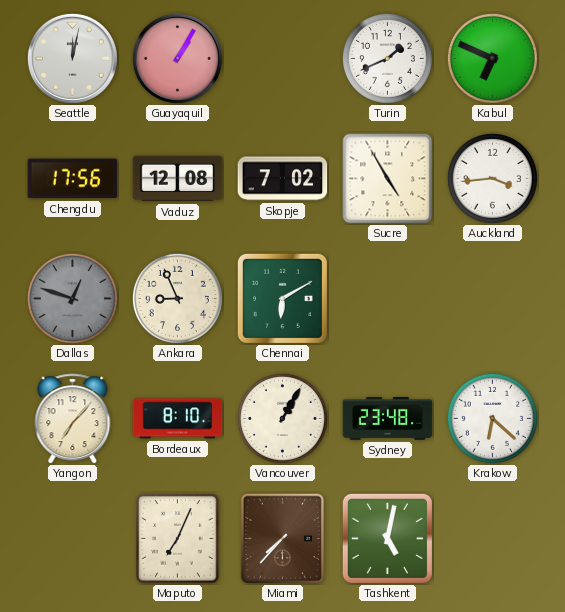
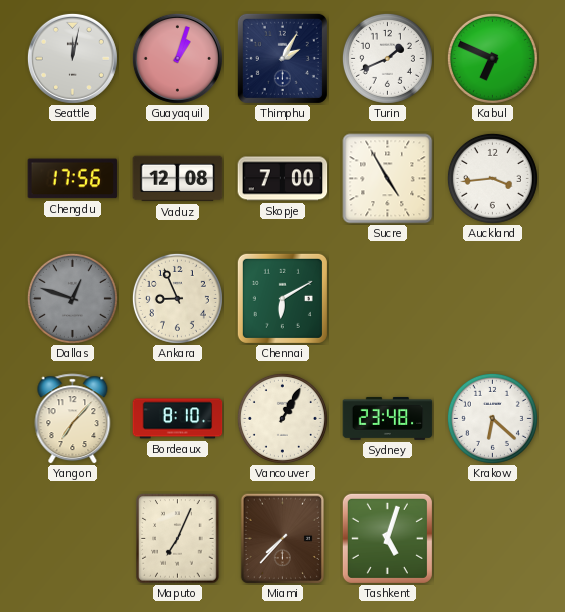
Guayaquil: 1:05 -> 1:03 (177, 58)
Thimphu: none -> 2:05 (282, 58)
Skopje: 7:02 -> 7:00 (283, 179)
Tashkent: 5:02 -> 5:03 (387, 538)
